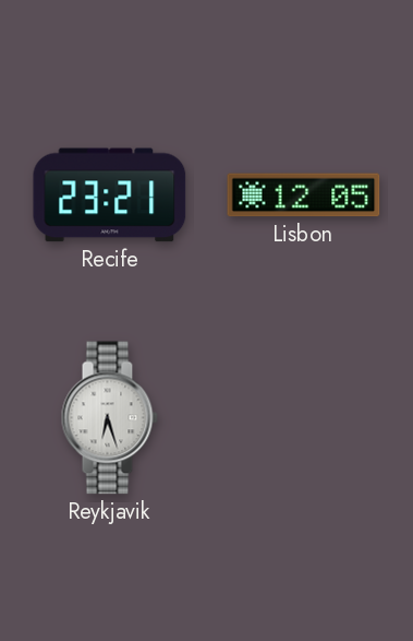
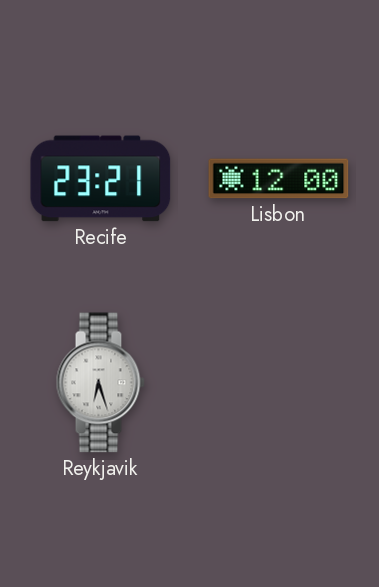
Lisbon: 12:05 -> 12:00 (279, 179)
